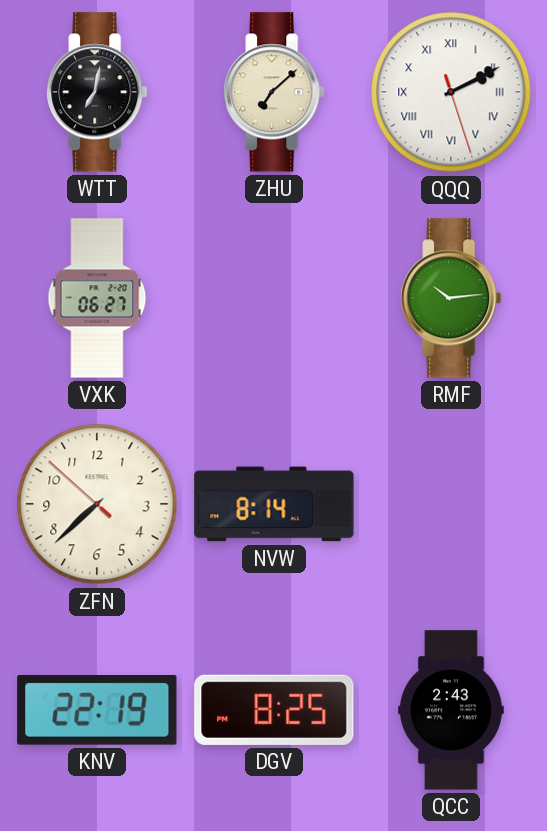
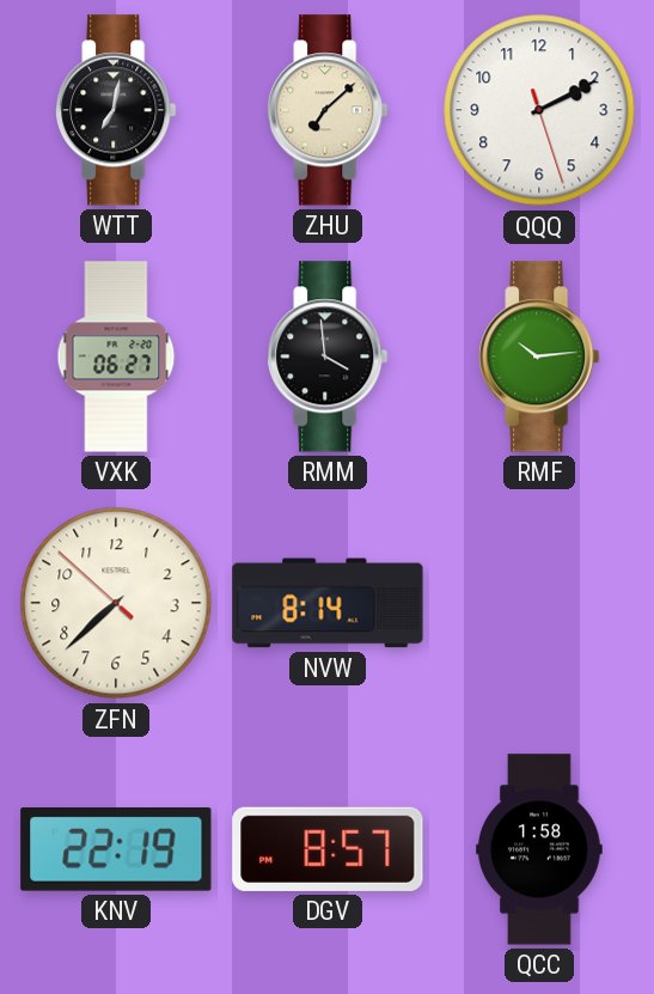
QQQ numerals: Roman -> Arabic (539, 110)
RMM: none -> 3:59 (328, 356)
DGV: 8:25 -> 8:57 (328, 849)
QCC: 2:43 -> 1:58 (539, 849)
